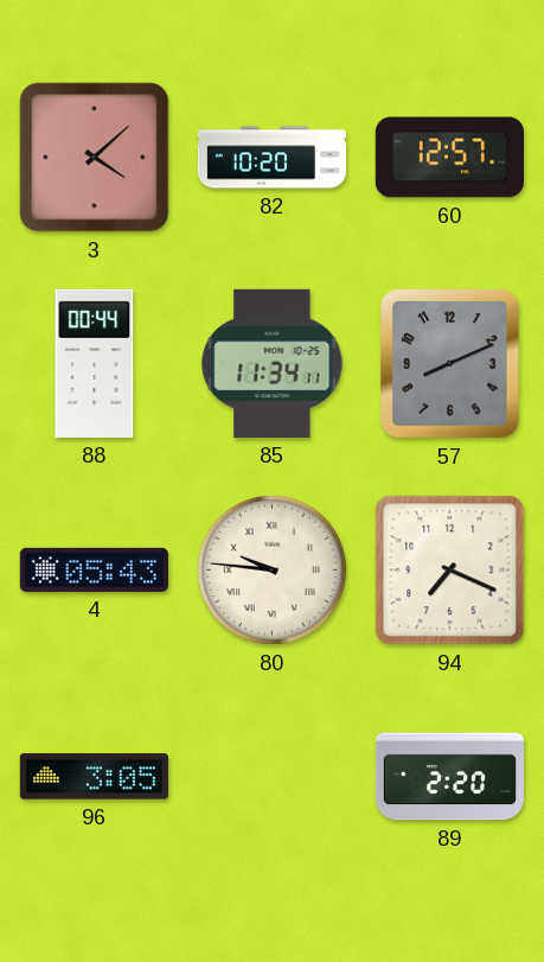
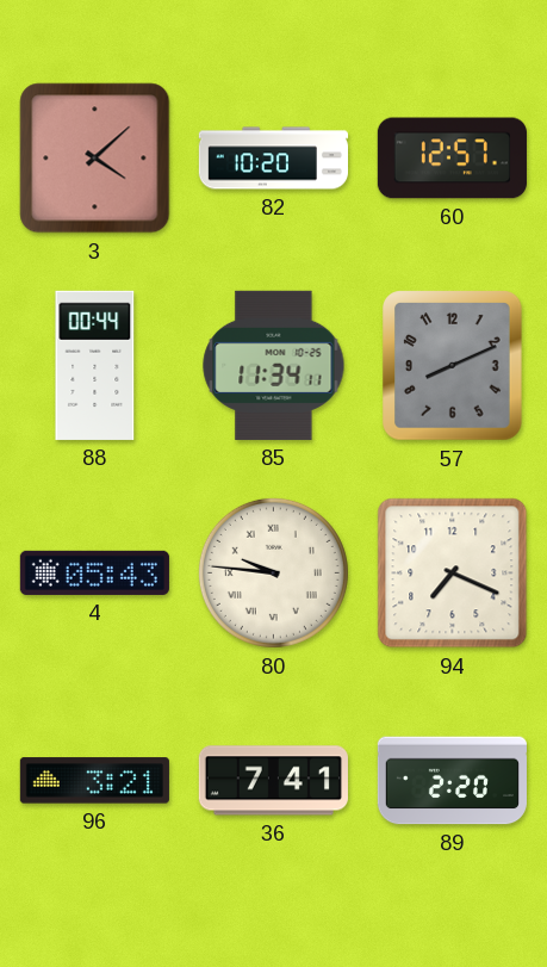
96: 3:05 -> 3:21 (94, 781)
36: none -> 7:41 (273, 781)
